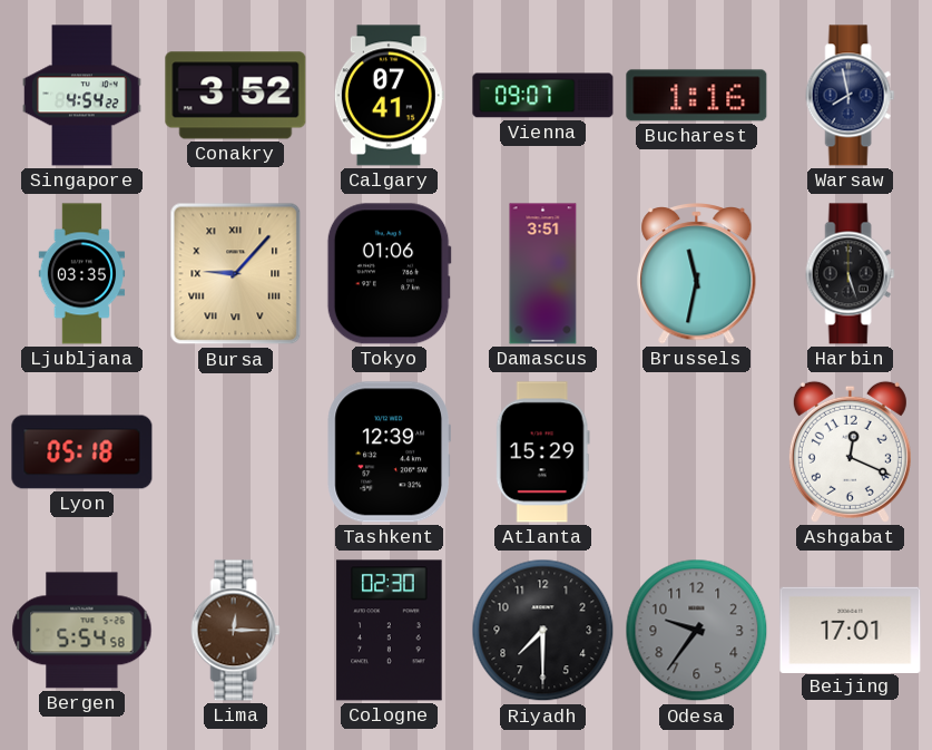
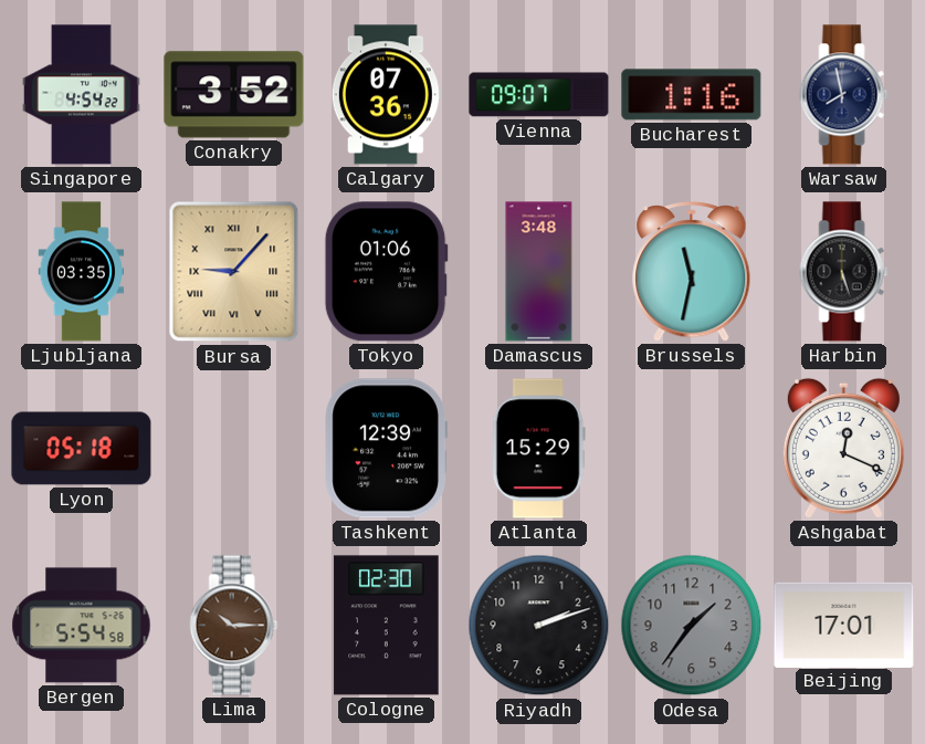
Calgary: 07:41 -> 07:36 (386, 95)
Damascus: 3:51 -> 3:48 (539, 272)
Lima: 12:15 -> 10:15 (234, 626)
Riyadh: 7:30 -> 2:12 (539, 626)
Odesa: 9:36 -> 1:36 (692, 626)
